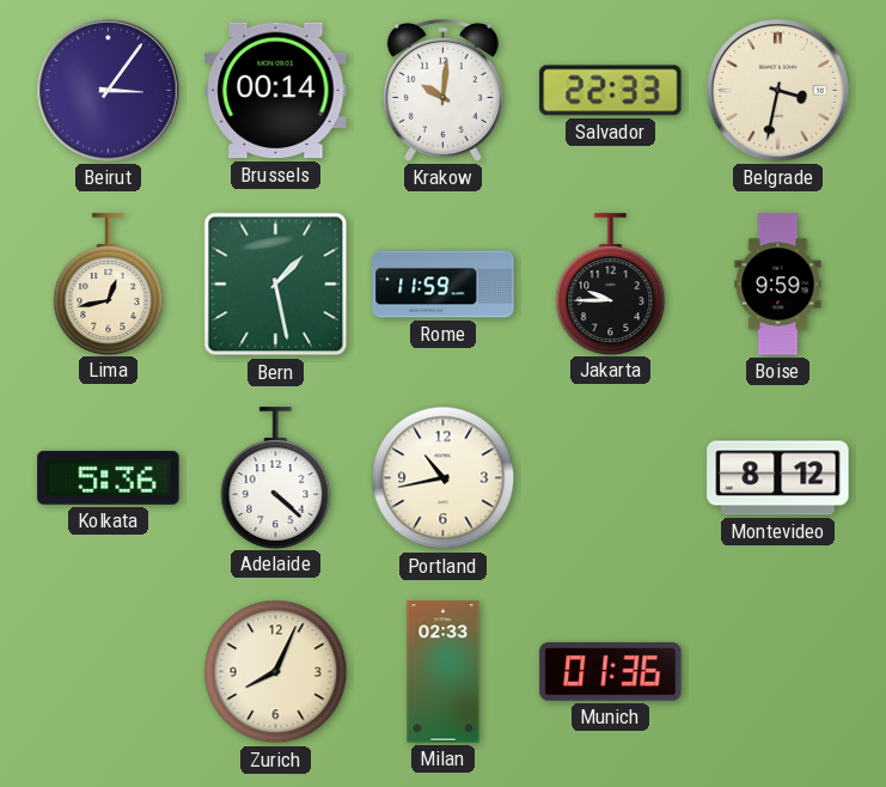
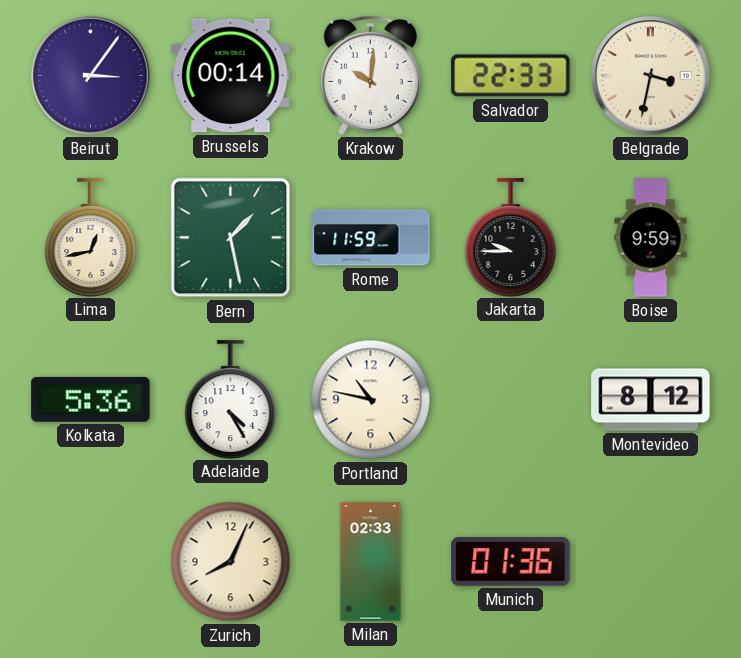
Adelaide: 4:22 -> 4:25 (231, 399)
Portland: 10:43 -> 10:47 (371, 400)
